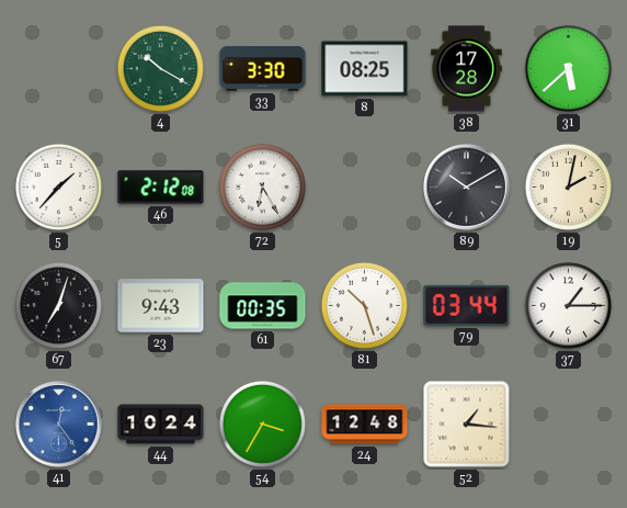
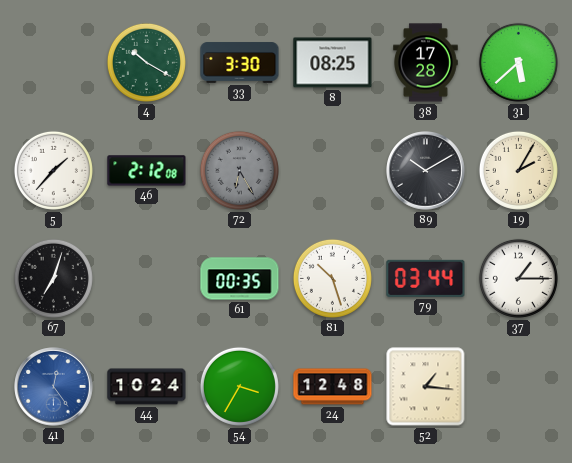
72 dial: white -> grey (239, 170)
19: 2:02 -> 2:05 (518, 170)
23: 9:43 -> none (161, 306)
